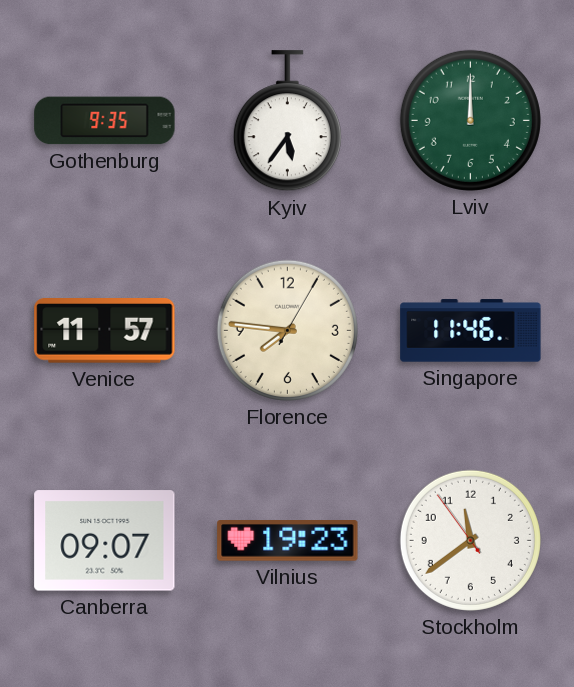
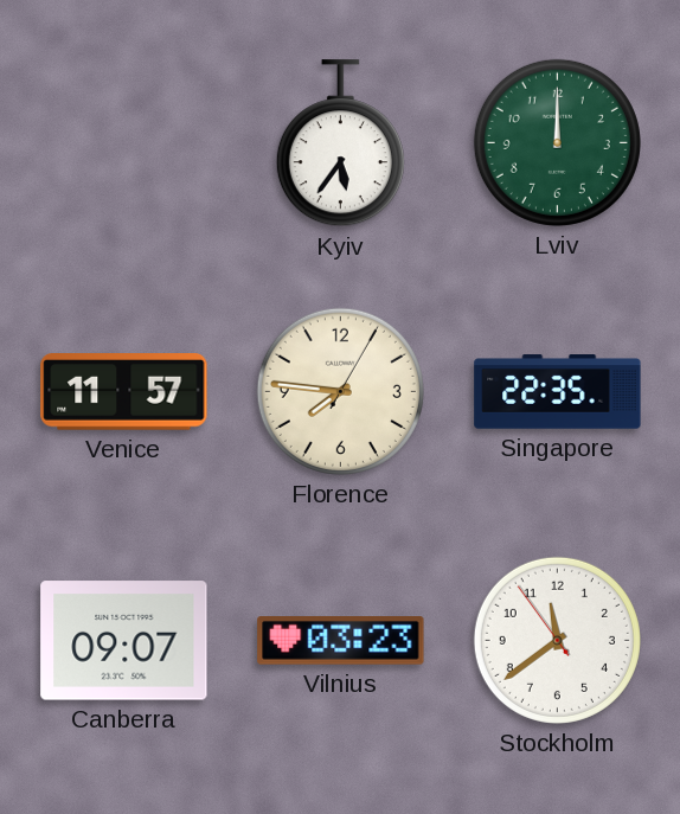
Gothenburg: 9:35 -> none (105, 121)
Singapore: 11:46 -> 22:35 (558, 392)
Vilnius: 19:23 -> 03:23 (341, 641)
